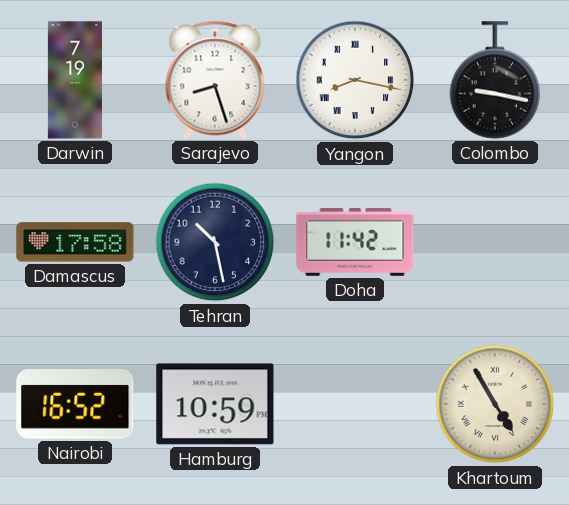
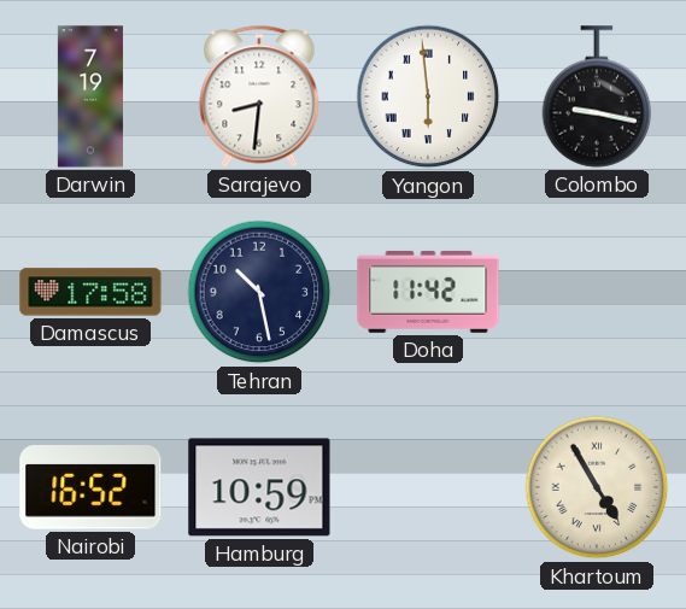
Sarajevo: 8:27 -> 8:31 (259, 96)
Yangon: 8:17 -> 5:59 (428, 96)
